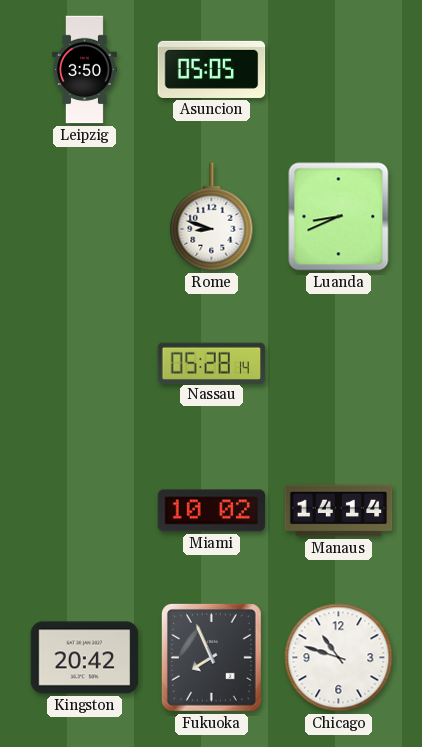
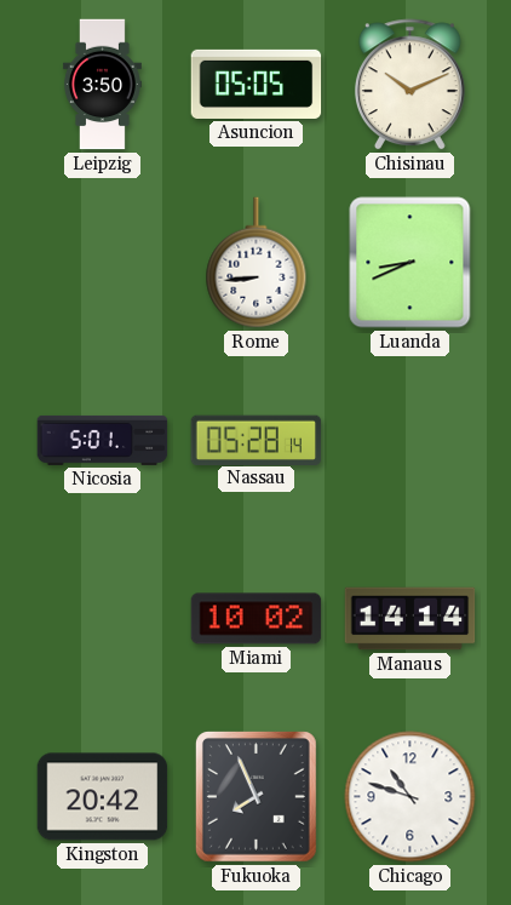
Chisinau: none -> 10:11 (409, 85)
Rome: 8:48 -> 8:44 (257, 263)
Nicosia: none -> 5:01 (103, 440)
